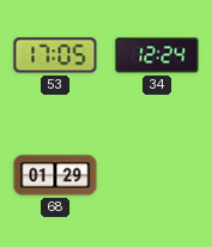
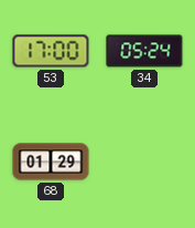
53: 17:05 -> 17:00 (51, 51)
34: 12:24 -> 05:24 (144, 51)
